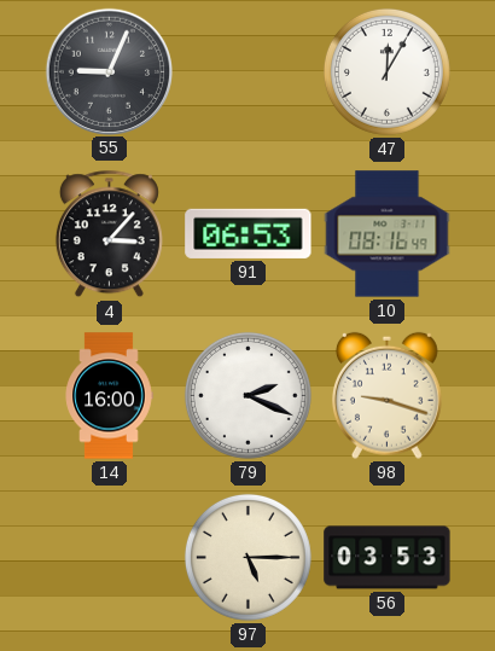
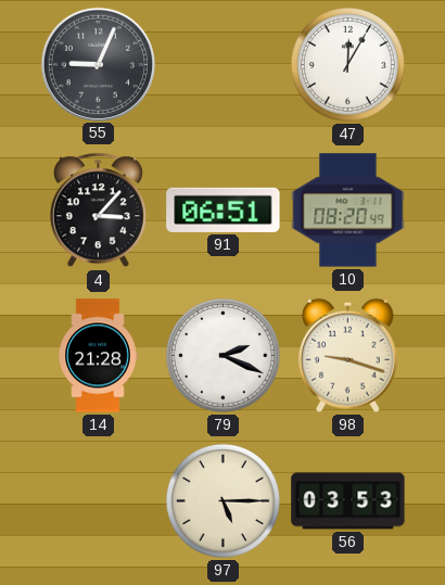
91: 06:53 -> 06:51 (224, 209)
10: 08:16 -> 08:20 (348, 211)
14: 16:00 -> 21:28 (98, 356)
